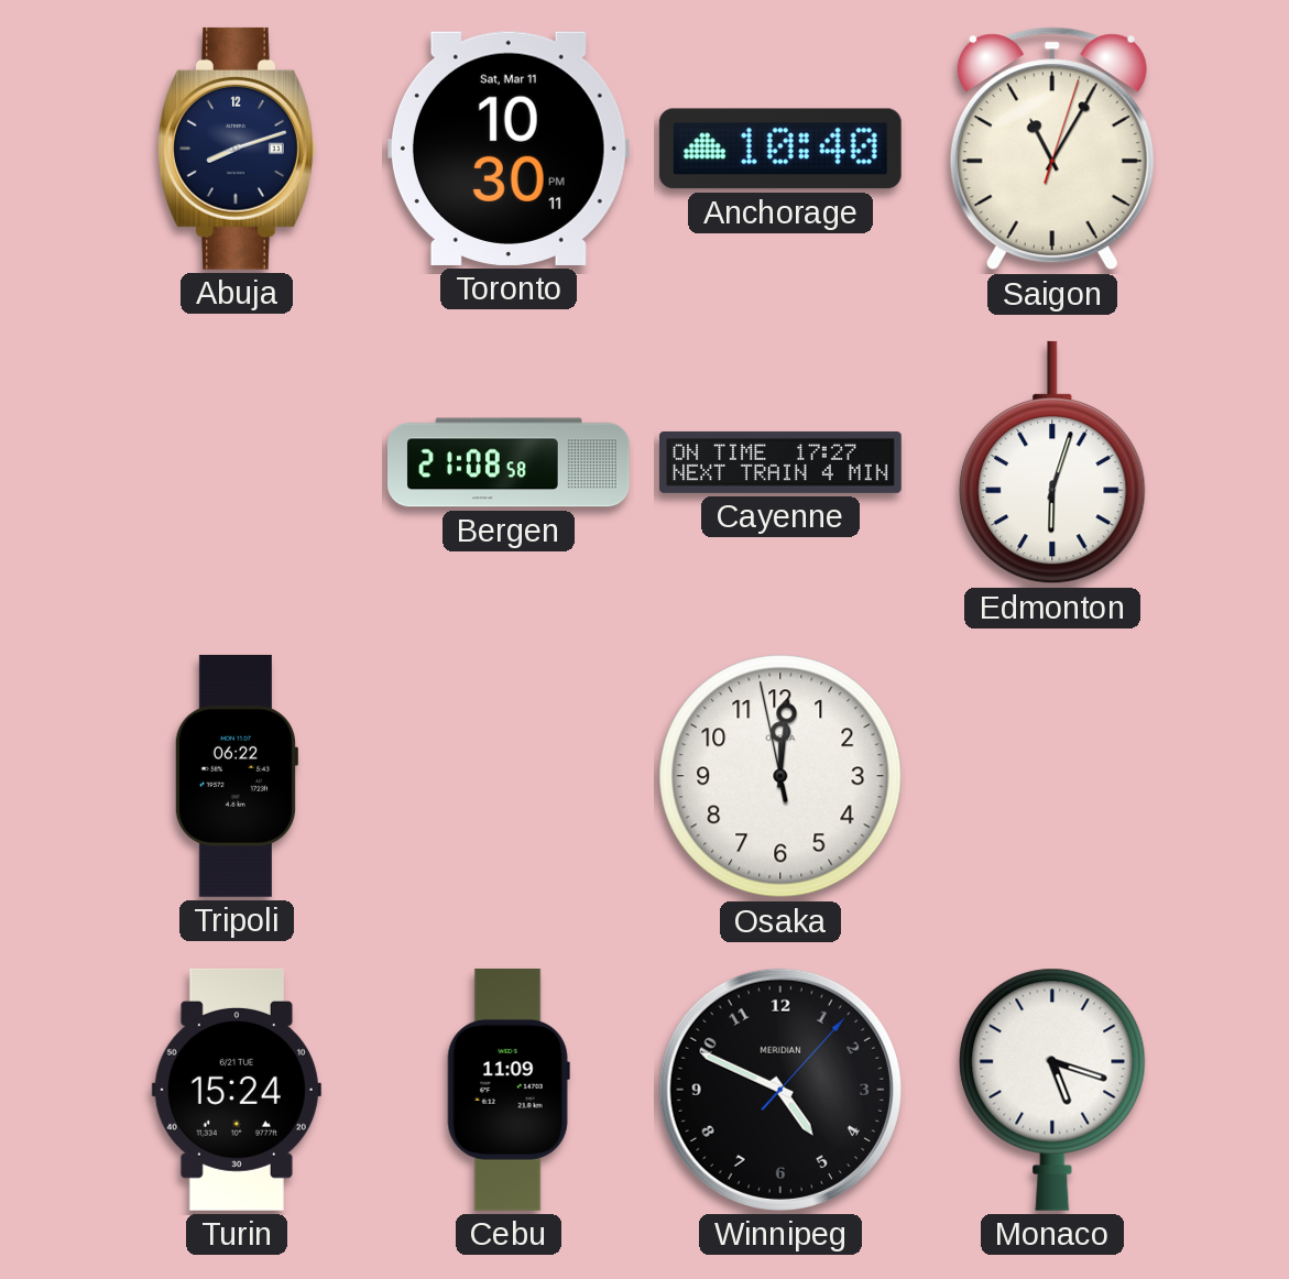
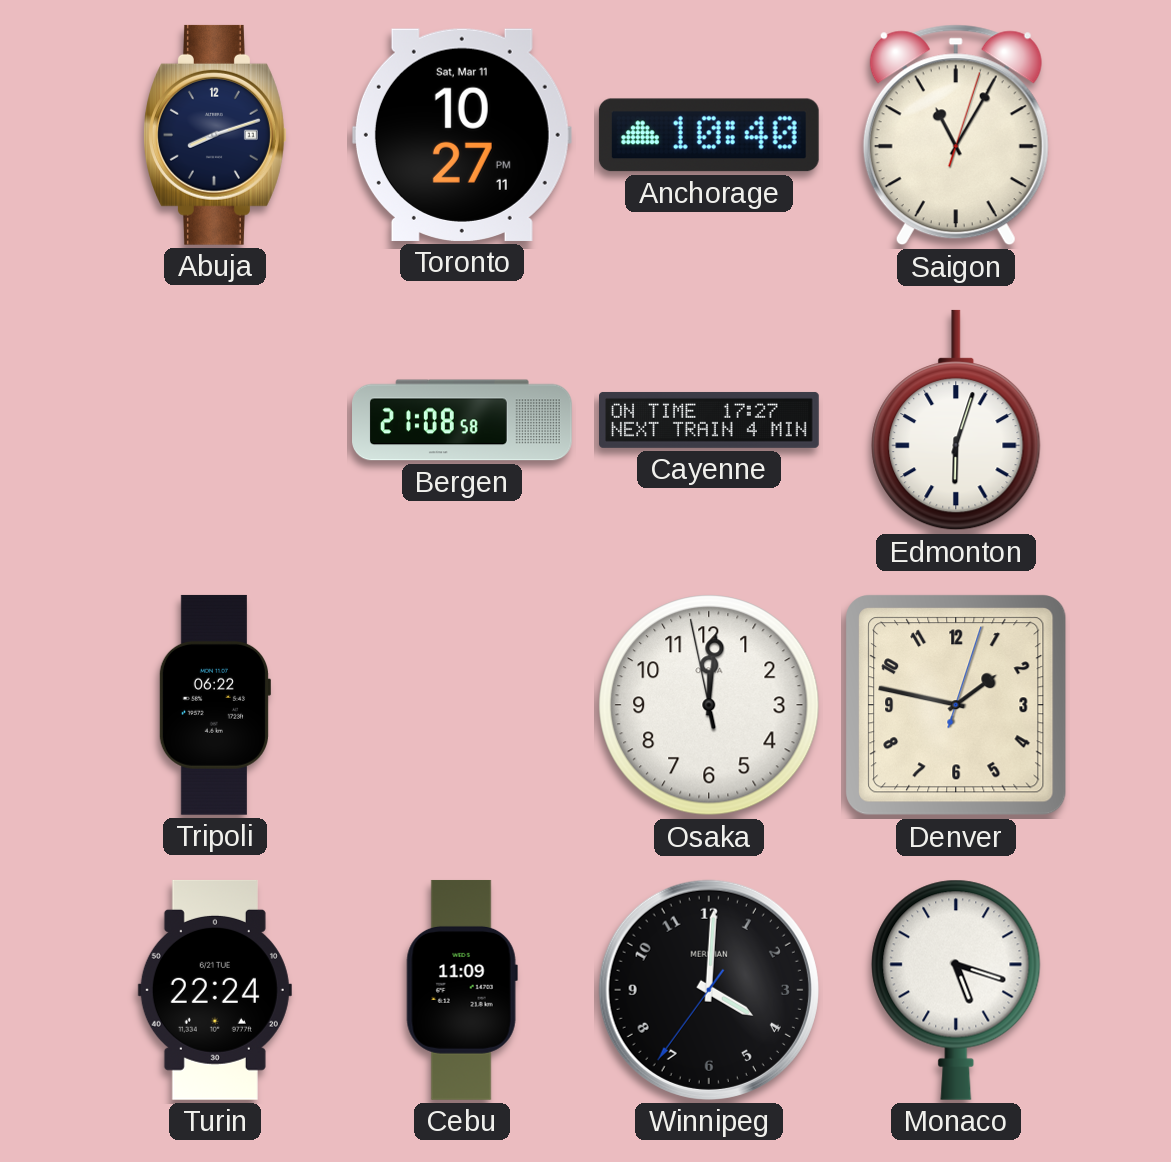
Toronto: 10:30 -> 10:27 (462, 135)
Denver: none -> 1:47 (956, 705)
Turin: 15:24 -> 22:24 (215, 990)
Winnipeg: 4:49 -> 4:00 (709, 990)
